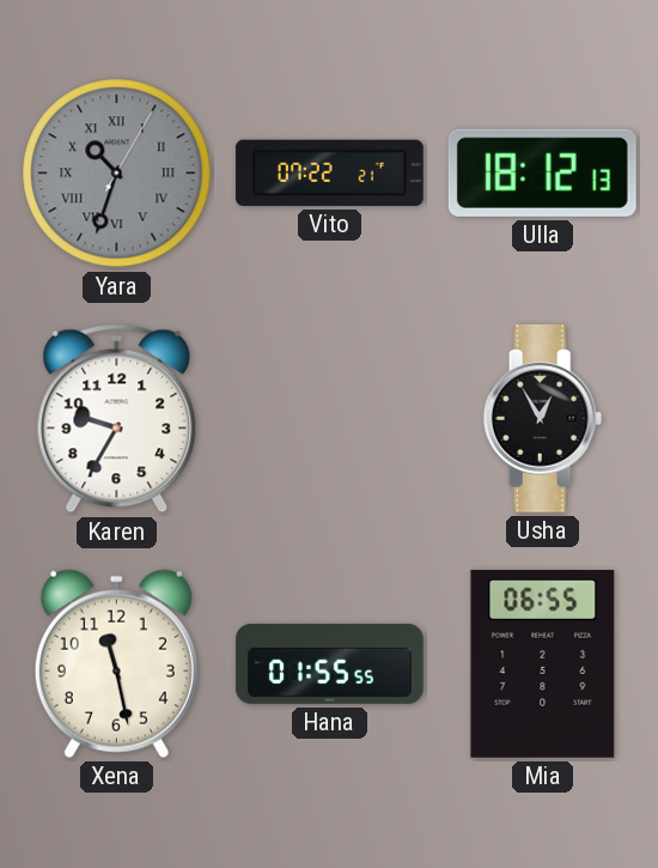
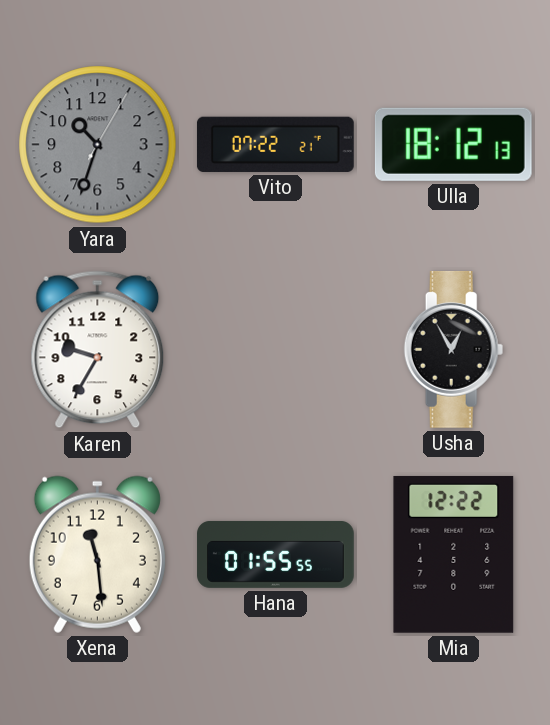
Yara numerals: Roman -> Arabic (98, 145)
Xena: 11:28 -> 11:29 (97, 554)
Mia: 06:55 -> 12:22 (454, 554)
